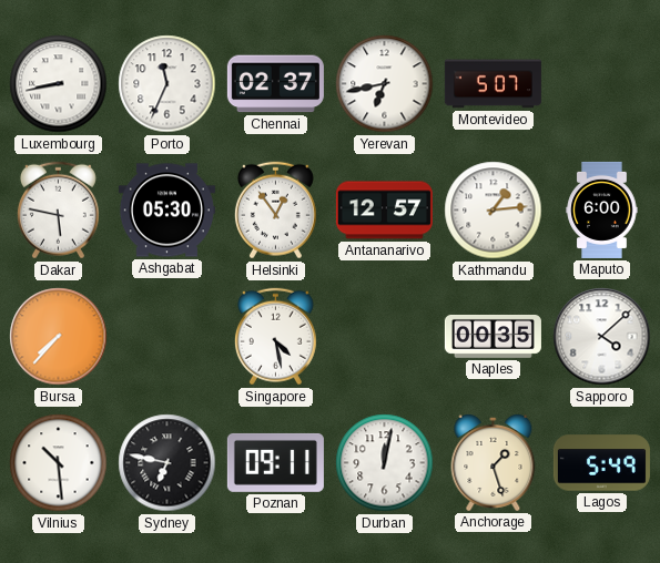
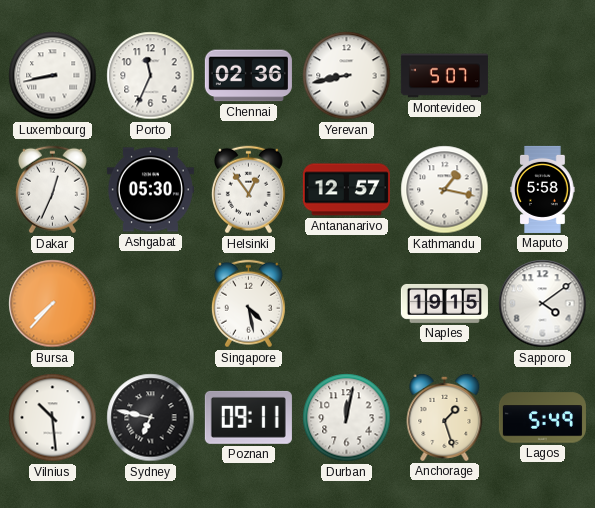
Chennai: 02:37 -> 02:36 (248, 76)
Yerevan: 6:43 -> 8:43 (347, 76)
Dakar: 5:47 -> 12:34 (52, 190)
Kathmandu: 1:14 -> 1:17 (445, 190)
Maputo: 6:00 -> 5:58 (543, 189)
Naples: 00:35 -> 19:15 (444, 303)
Sapporo: 4:08 -> 4:09 (543, 304)
